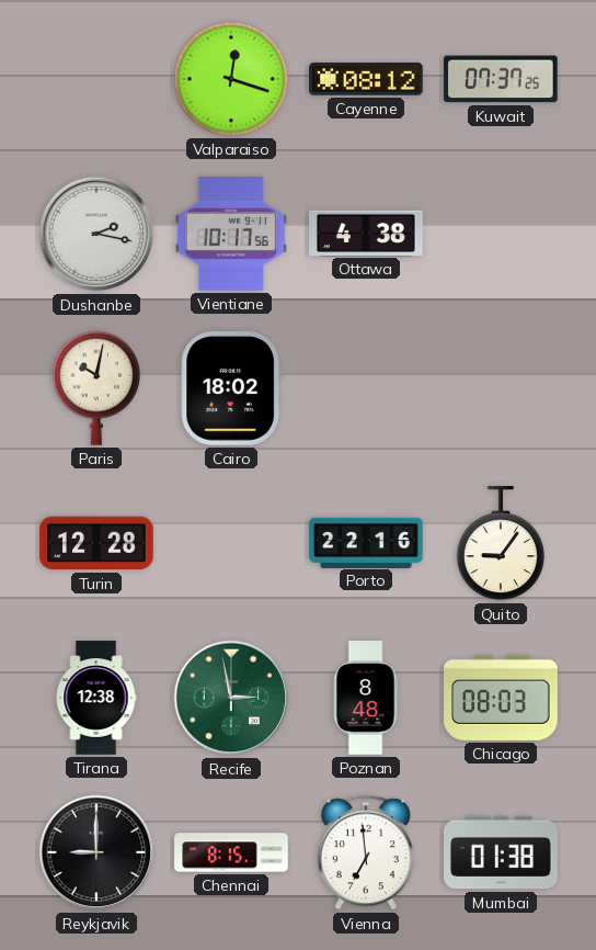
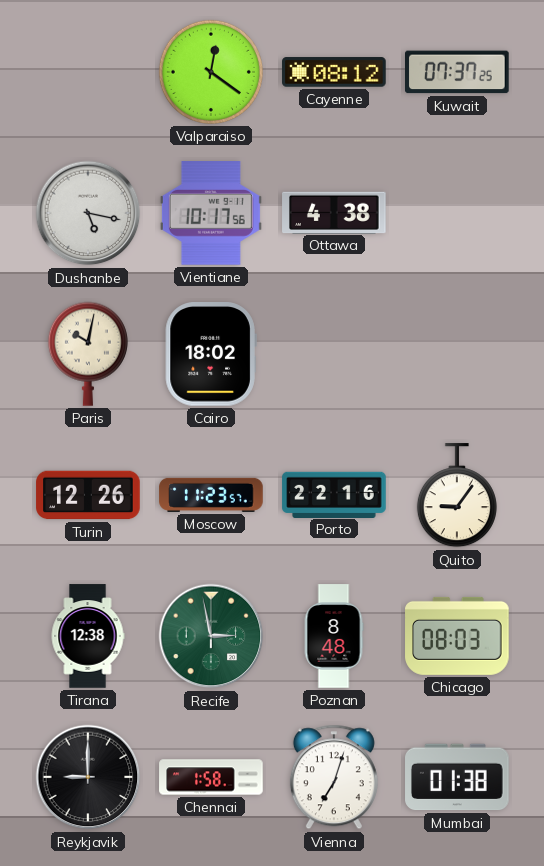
Valparaiso: 12:18 -> 12:21 (211, 72)
Dushanbe: 2:17 -> 5:17 (88, 213)
Turin: 12:28 -> 12:26 (88, 495)
Moscow: none -> 11:23 (211, 495)
Chennai: 8:15 -> 1:58 (211, 777)
Vienna: 6:59 -> 7:03 (334, 777)
